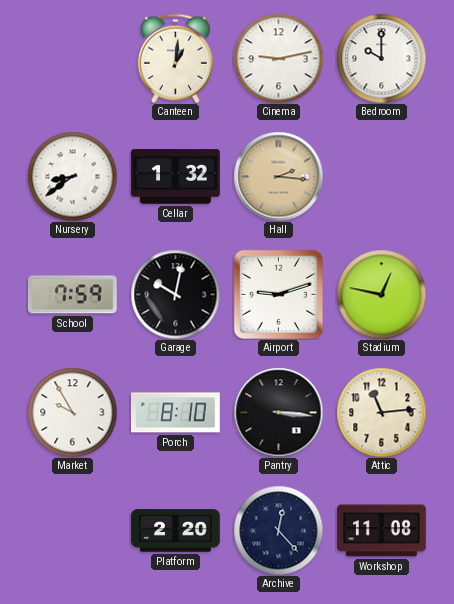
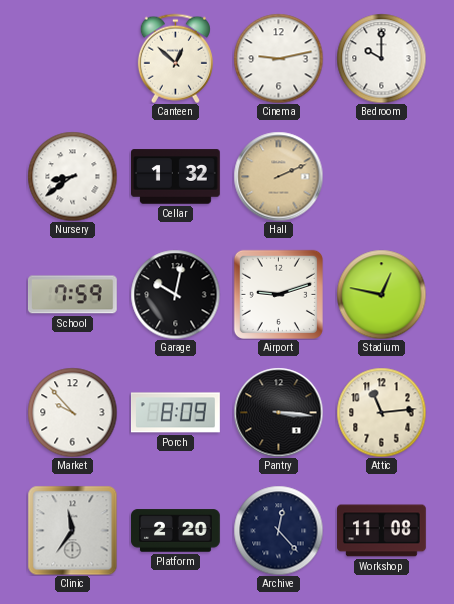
Canteen: 1:01 -> 12:52 (175, 58)
Hall: 2:16 -> 2:11 (278, 176)
Market: 9:55 -> 9:53 (72, 412)
Porch: 8:10 -> 8:09 (175, 413)
Clinic: none -> 11:36 (72, 530)
